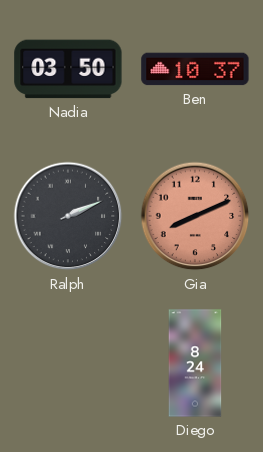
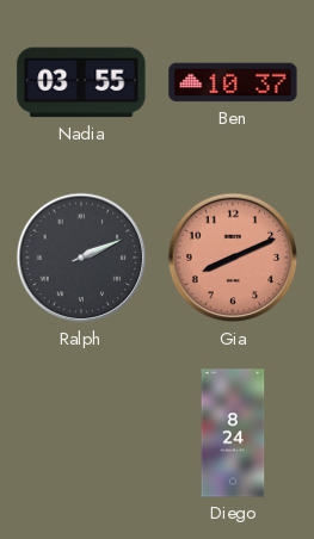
Nadia: 03:50 -> 03:55 (81, 82)
